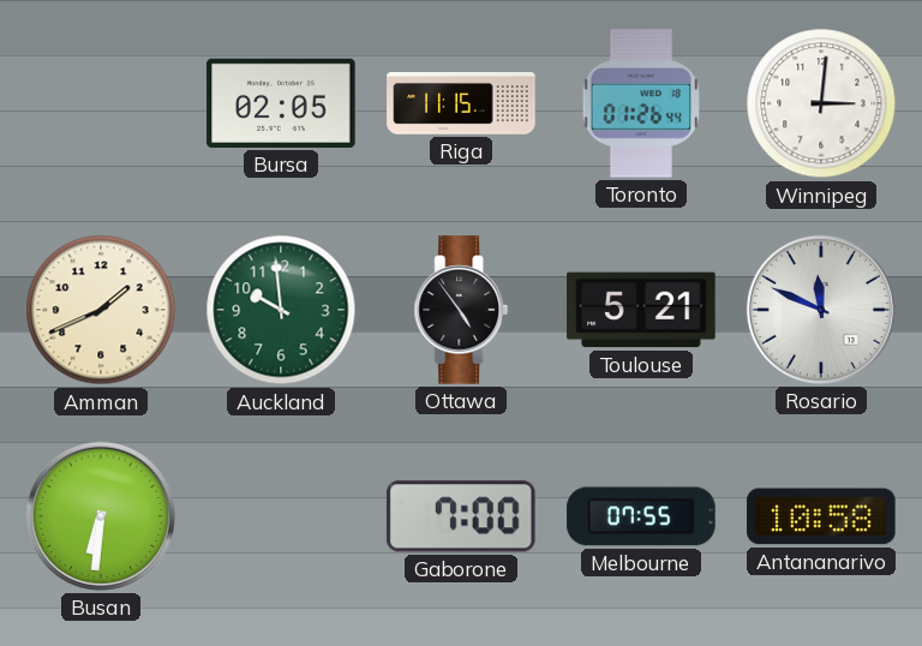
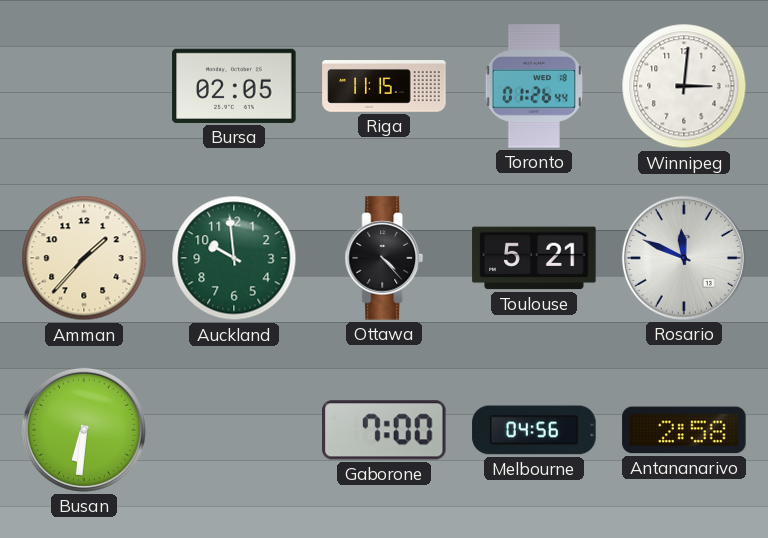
Amman: 1:41 -> 1:37 (84, 258)
Ottawa: 4:54 -> 4:23 (384, 258)
Melbourne: 07:55 -> 04:56 (534, 430)
Antananarivo: 10:58 -> 2:58 (684, 430)
